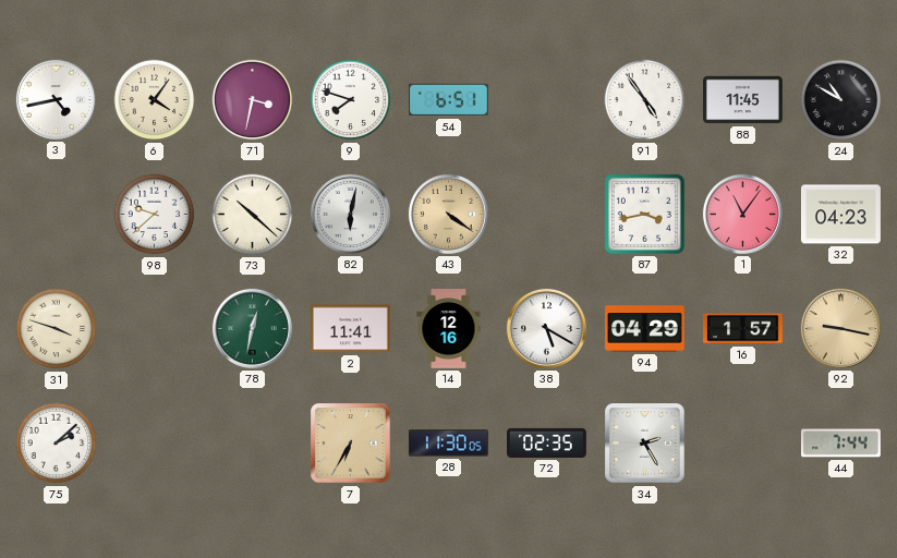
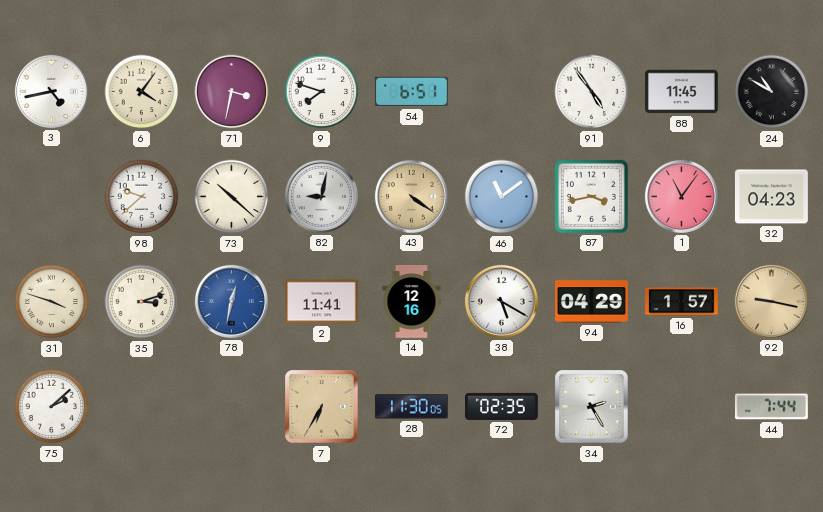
82: 6:02 -> 9:02 (321, 196)
46: none -> 11:09 (502, 197)
35: none -> 3:12 (142, 302)
78 dial: green -> blue (231, 301)
